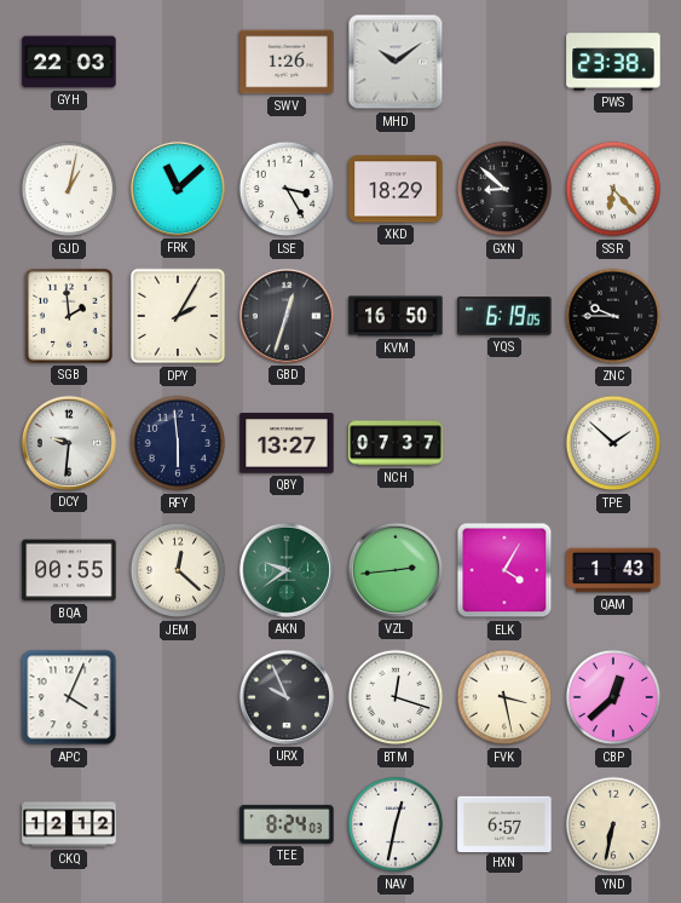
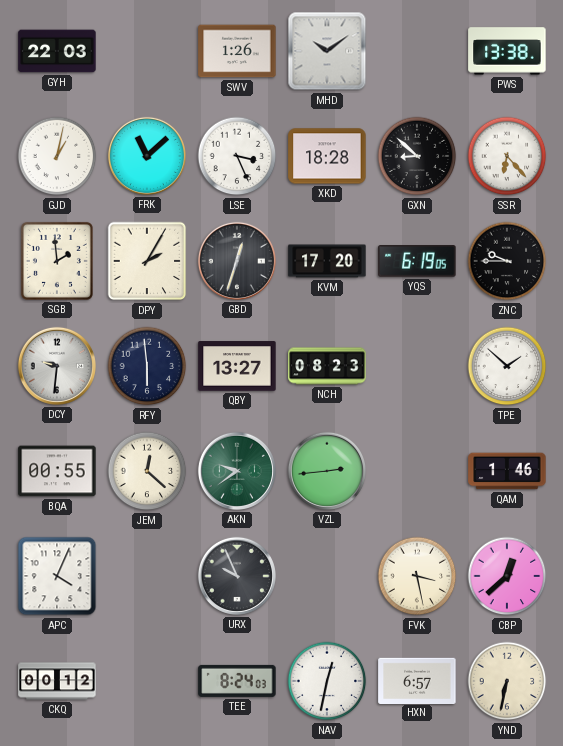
PWS: 23:38 -> 13:38 (507, 51)
LSE: 3:25 -> 3:26 (237, 156)
XKD: 18:29 -> 18:28 (327, 156)
KVM: 16:50 -> 17:20 (327, 261)
NCH: 07:37 -> 08:23 (327, 366)
ELK: 4:05 -> none (504, 570)
QAM: 1:43 -> 1:46 (507, 471)
BTM: 12:18 -> none (396, 697)
CKQ: 12:12 -> 00:12 (57, 681)
